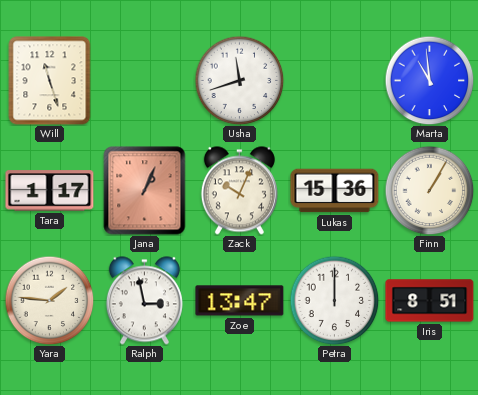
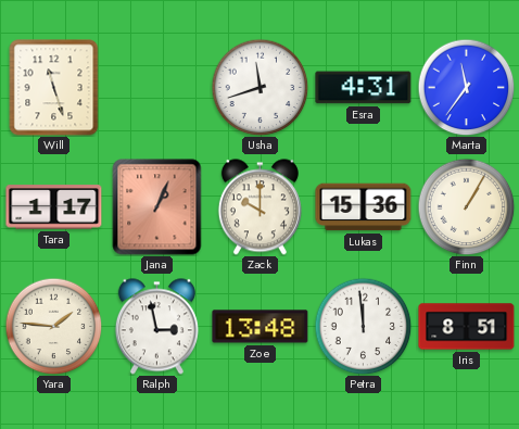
Esra: none -> 4:31 (364, 88)
Marta: 10:59 -> 11:36 (466, 87)
Zack: 10:04 -> 10:00 (259, 207)
Zoe: 13:47 -> 13:48 (261, 327)
Petra: 12:00 -> 11:59 (363, 326)
